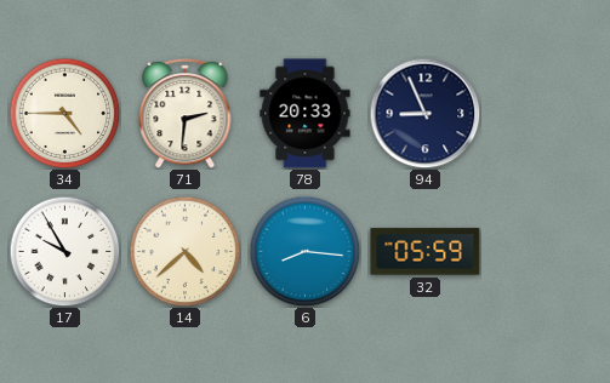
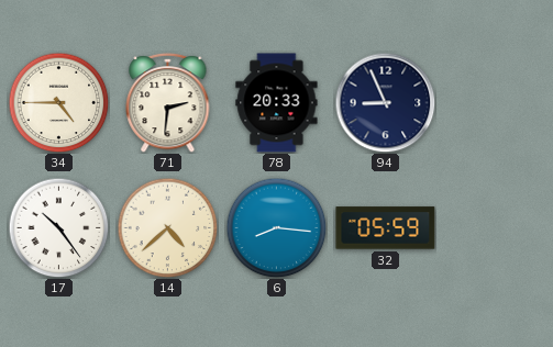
17: 9:55 -> 10:24 (58, 227)
